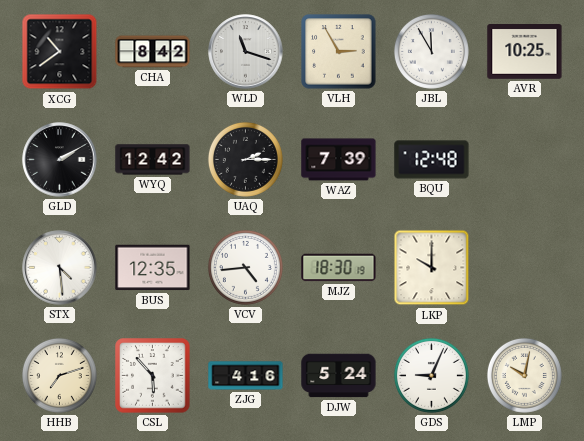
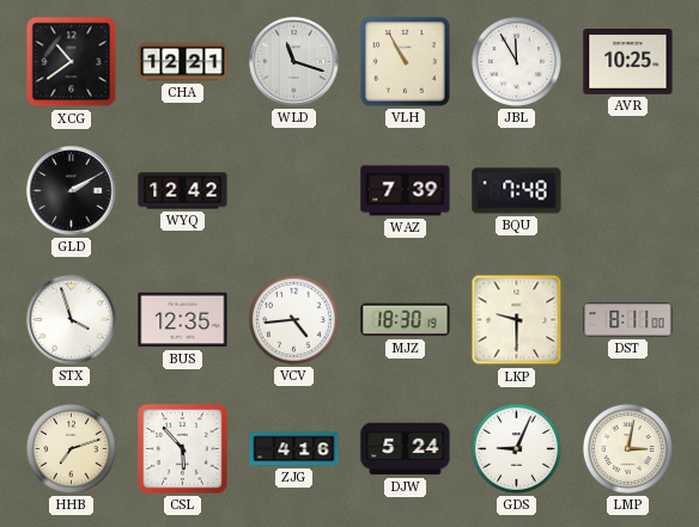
CHA: 8:42 -> 12:21 (183, 62)
VLH: 2:55 -> 10:55 (406, 62)
UAQ: 2:15 -> none (245, 159)
BQU: 12:48 -> 7:48 (517, 191)
STX: 4:29 -> 3:57 (72, 320)
LKP: 10:00 -> 9:30 (517, 320)
DST: none -> 8:11 (628, 320)
LMP: 10:02 -> 3:02 (627, 448)
